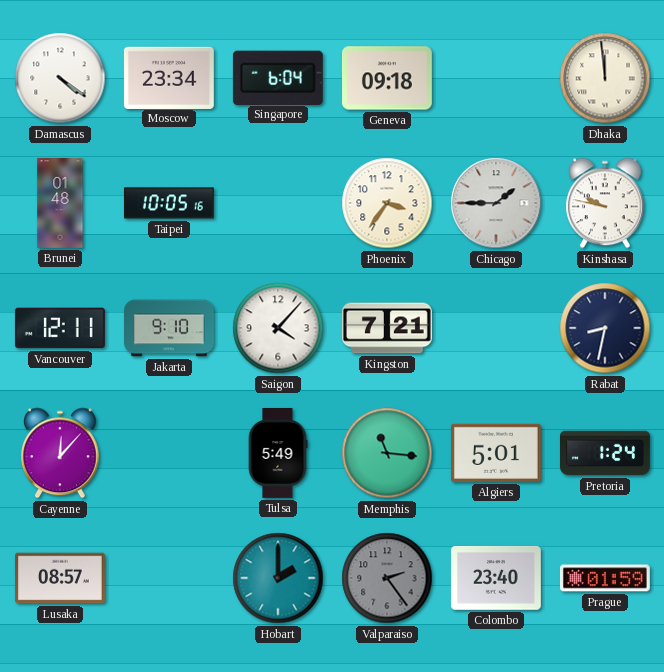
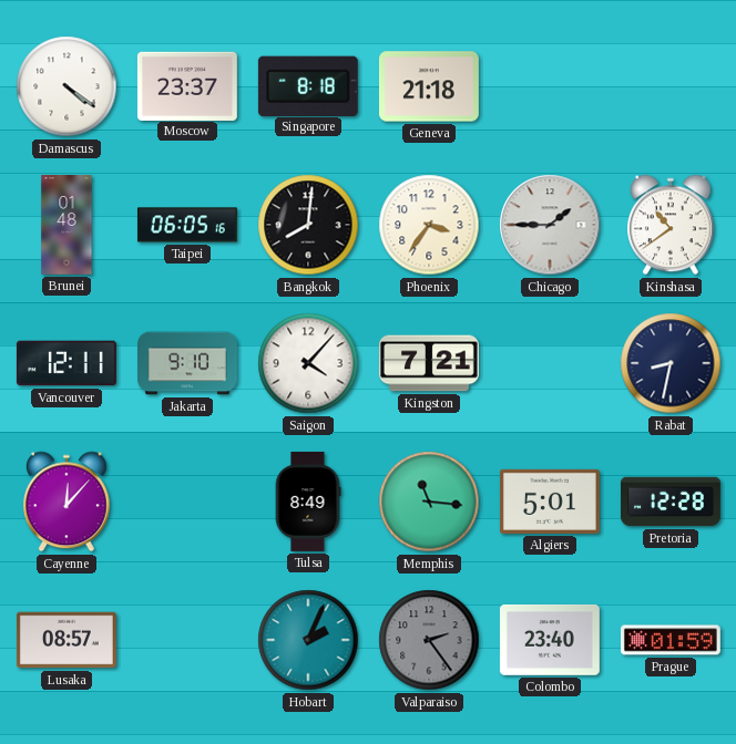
Moscow: 23:34 -> 23:37 (187, 85)
Singapore: 6:04 -> 8:18 (308, 85)
Geneva: 09:18 -> 21:18 (429, 86)
Dhaka: 11:59 -> none (605, 78)
Taipei: 10:05 -> 06:05 (187, 225)
Bangkok: none -> 8:01 (308, 225)
Kinshasa: 9:47 -> 10:39 (672, 225)
Tulsa: 5:49 -> 8:49 (308, 502)
Pretoria: 1:24 -> 12:28 (671, 502)
Hobart: 2:00 -> 2:04 (308, 640)
